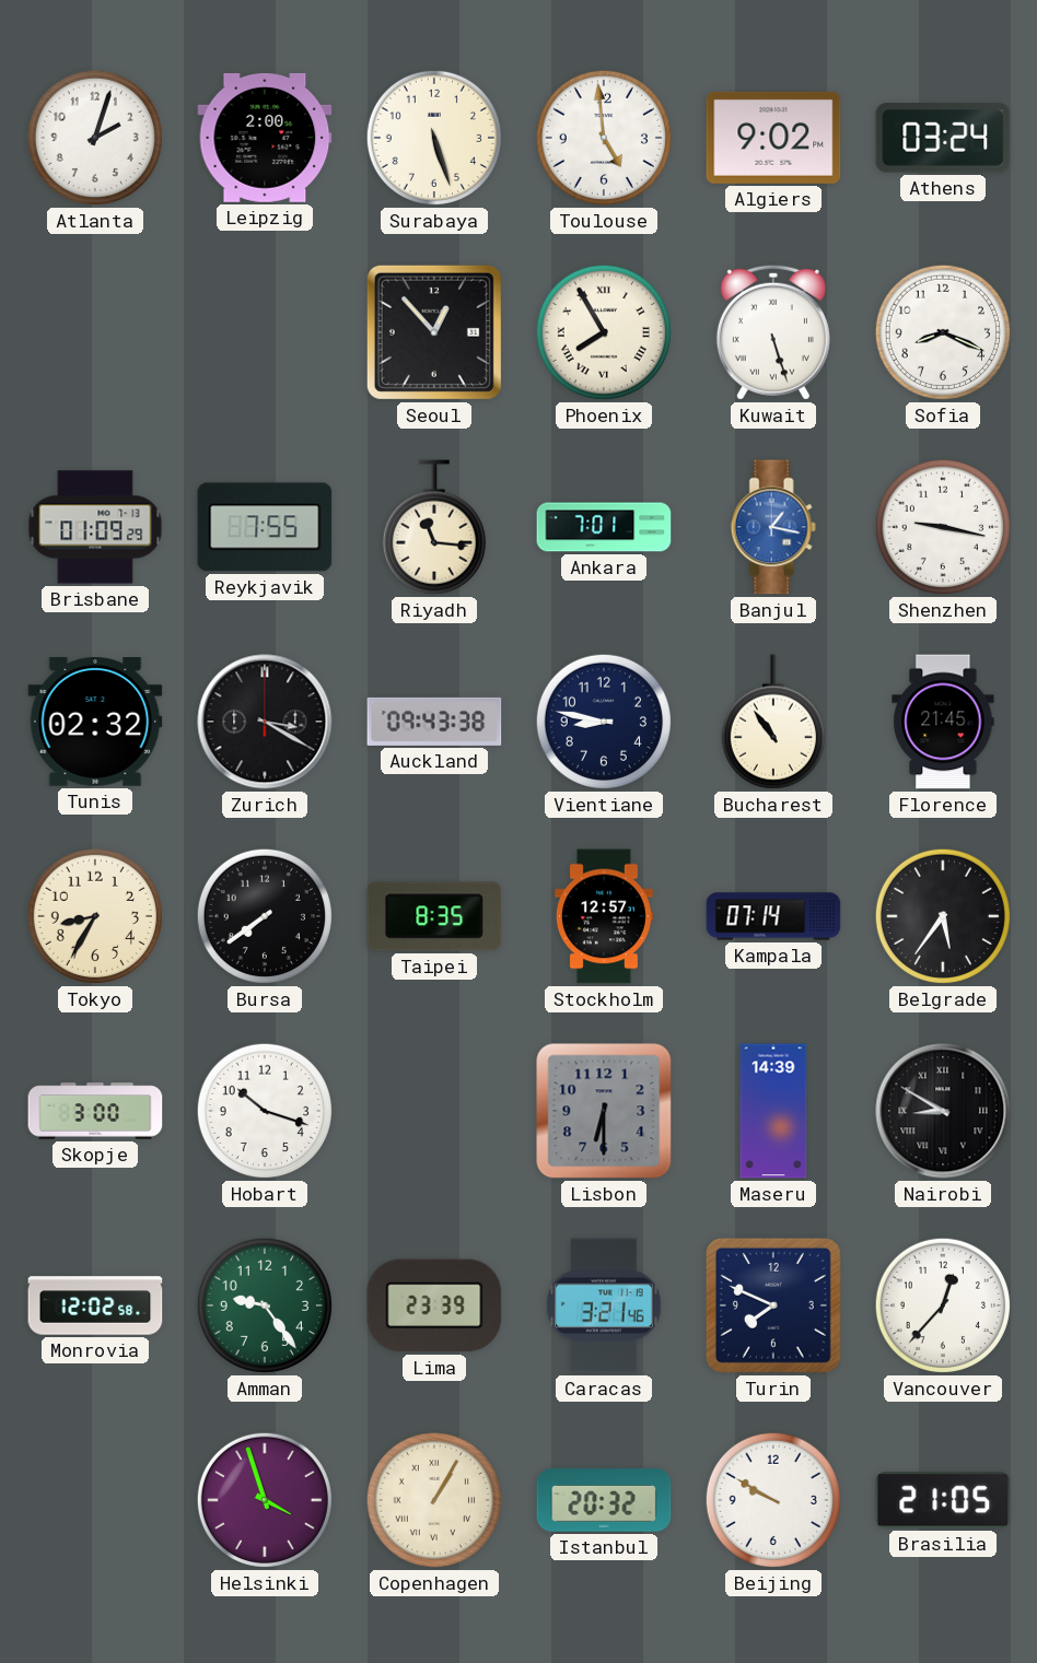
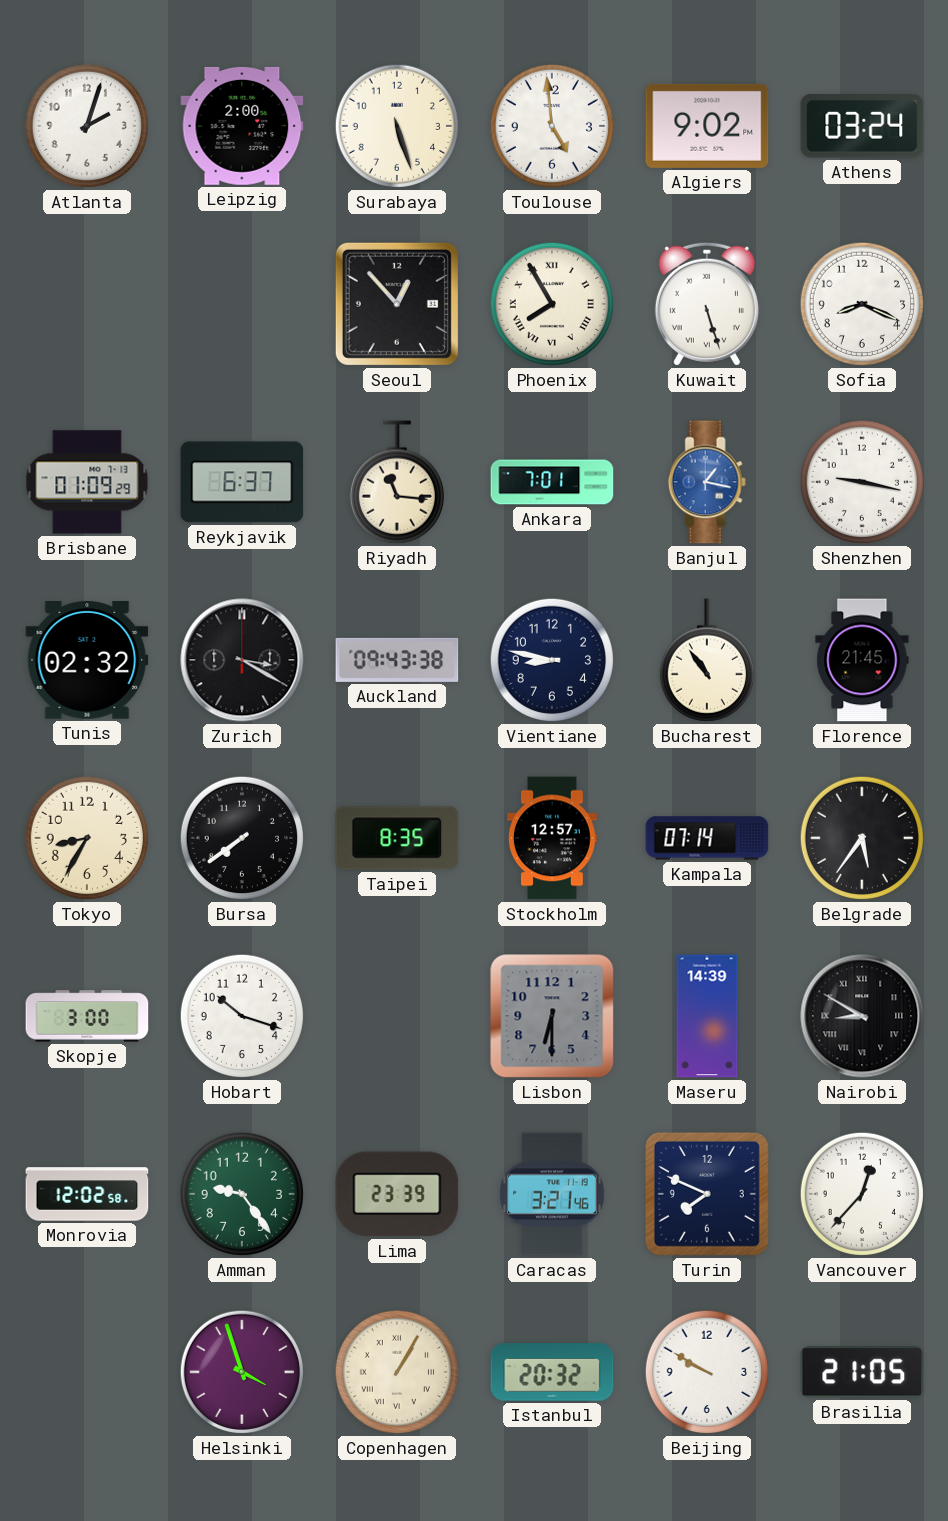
Reykjavik: 7:55 -> 6:37 (242, 482)
